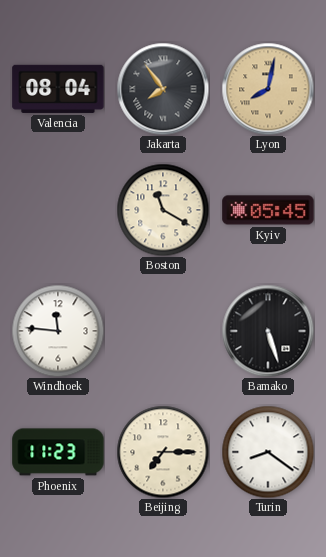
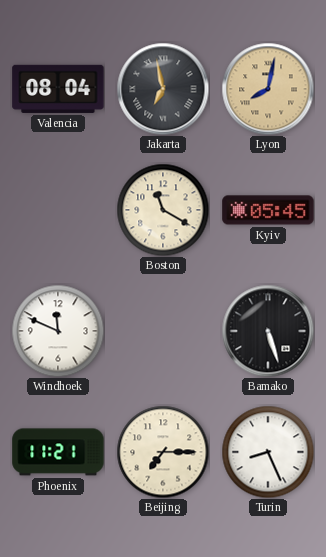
Jakarta: 7:54 -> 6:58 (163, 89)
Windhoek: 11:46 -> 11:49 (58, 331)
Phoenix: 11:23 -> 11:21 (58, 452)
Turin: 8:21 -> 8:26 (268, 452)
